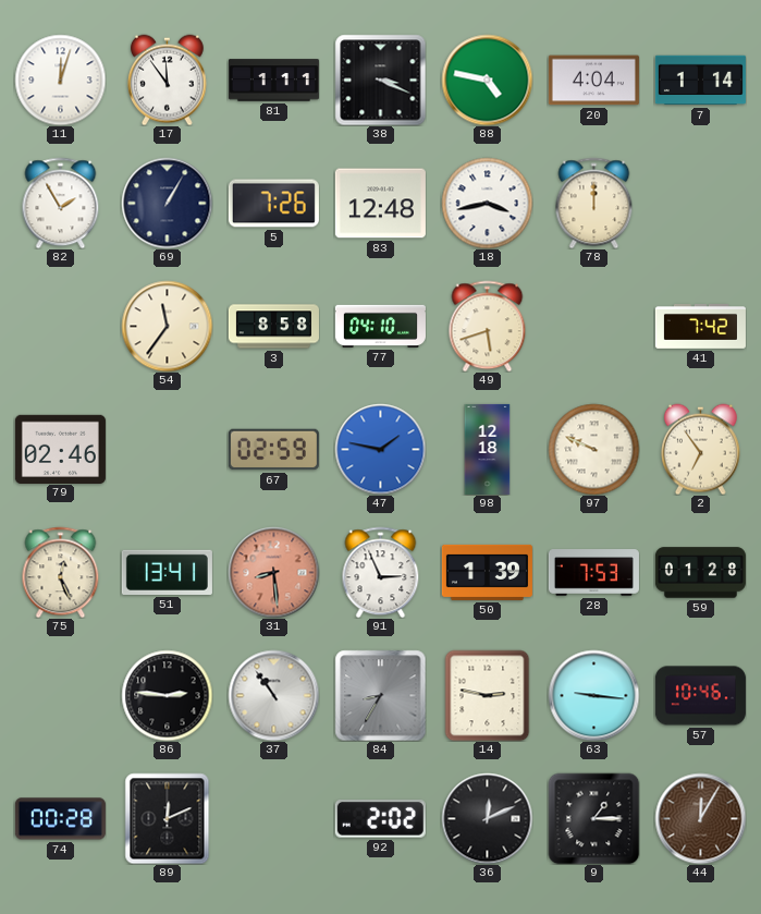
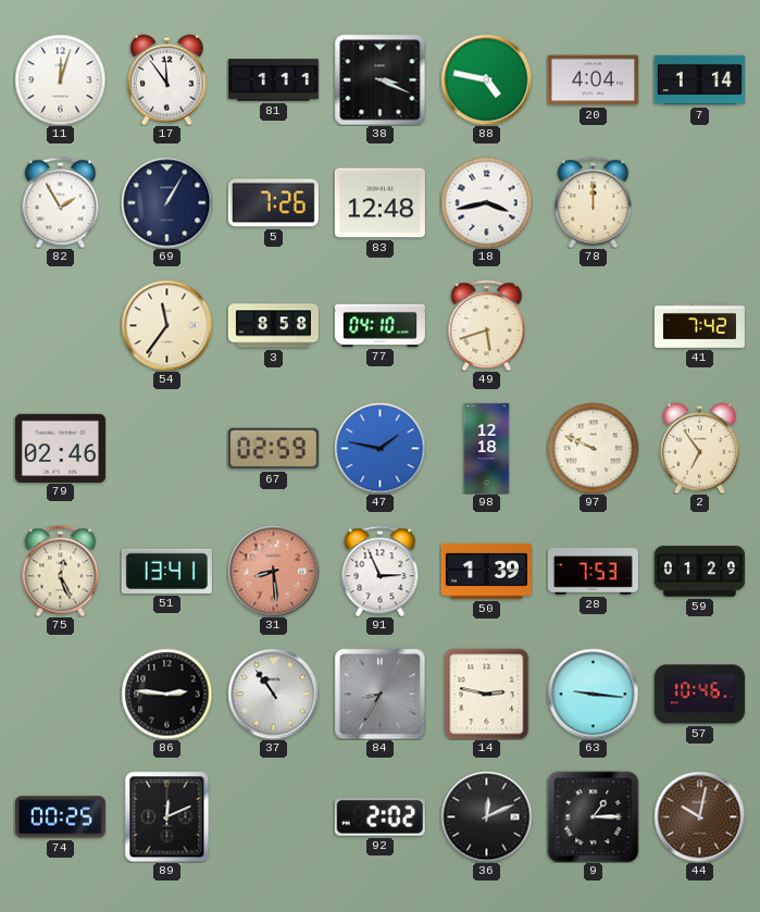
59: 01:28 -> 01:29 (699, 572)
74: 00:28 -> 00:25 (60, 817)
44: 12:05 -> 10:02 (699, 816)
